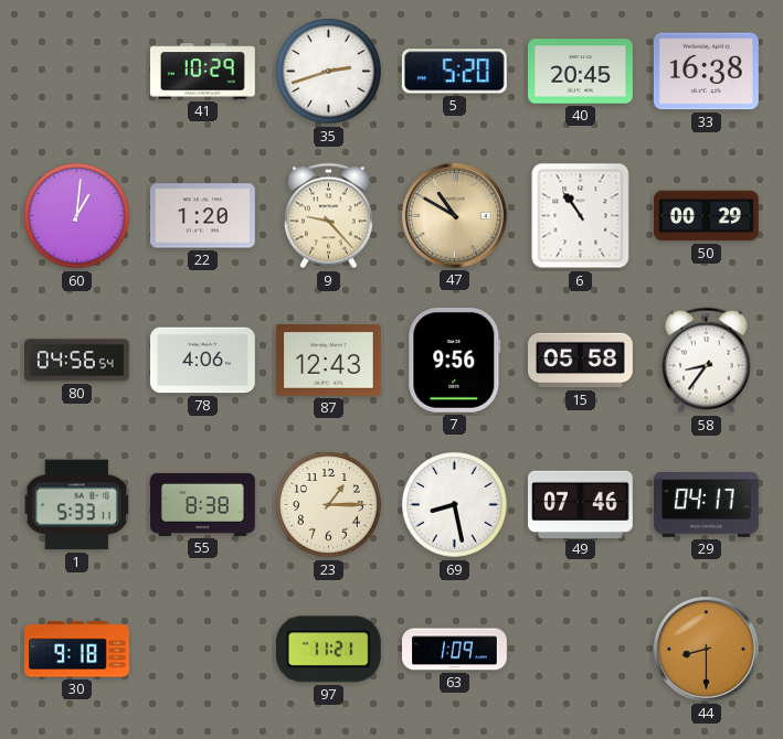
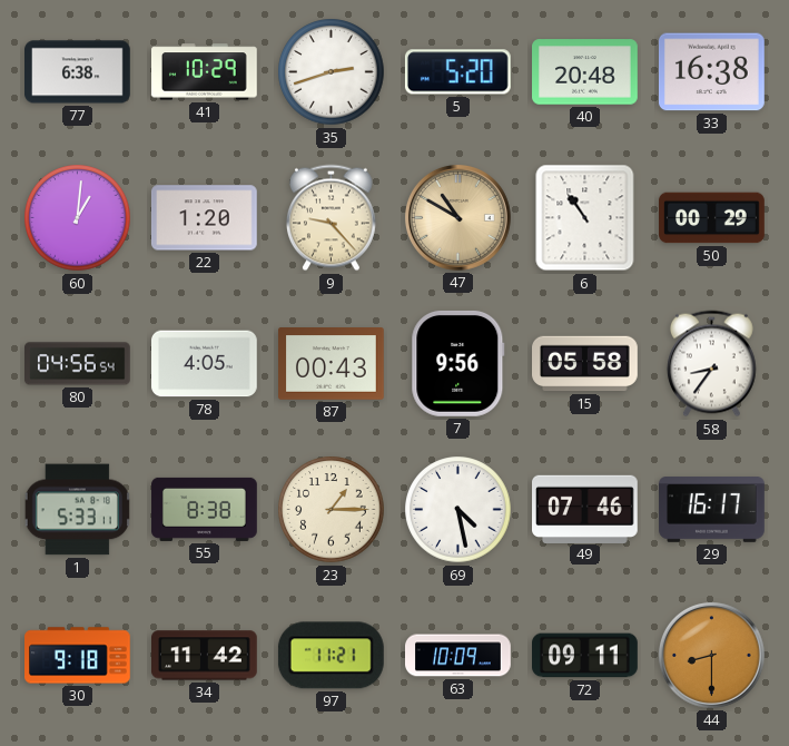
77: none -> 6:38 (78, 72)
40: 20:45 -> 20:48 (585, 72)
78: 4:06 -> 4:05 (205, 364)
87: 12:43 -> 00:43 (332, 364)
69: 8:28 -> 4:28 (458, 510)
29: 04:17 -> 16:17 (712, 510)
34: none -> 11:42 (205, 656)
63: 1:09 -> 10:09 (458, 656)
72: none -> 09:11 (585, 656)
